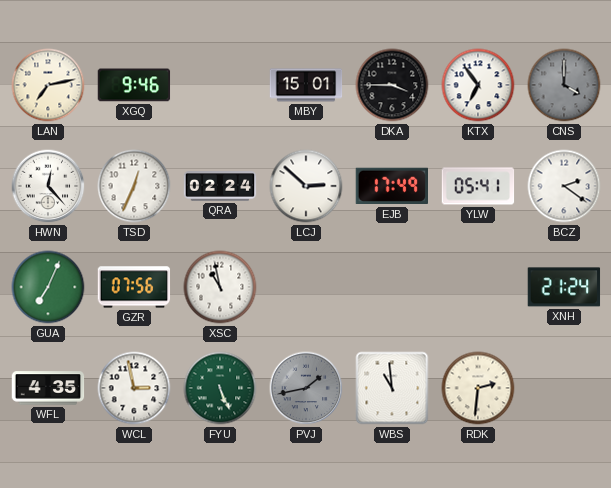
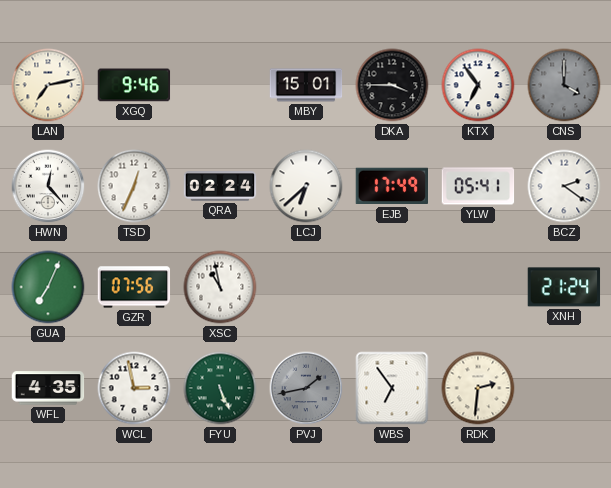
LCJ: 2:52 -> 6:38 (306, 186)
WBS: 10:59 -> 6:54 (392, 388)
